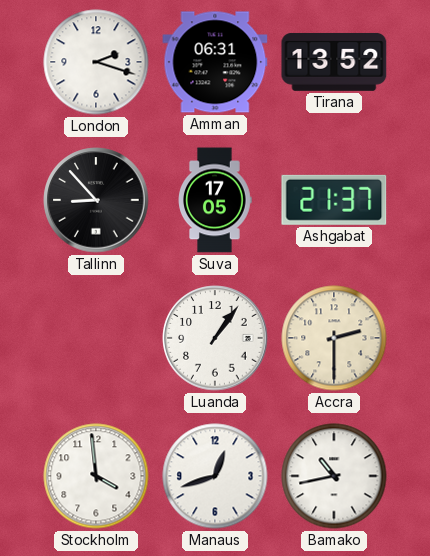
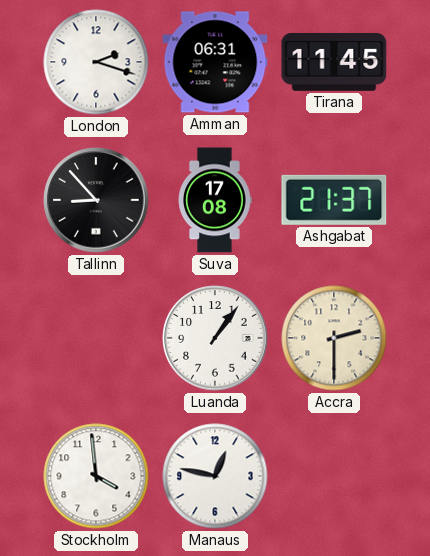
Tirana: 13:52 -> 11:45 (334, 62)
Suva: 17:05 -> 17:08 (215, 200)
Manaus: 12:42 -> 12:47 (215, 476)
Bamako: 10:43 -> none (334, 476)
